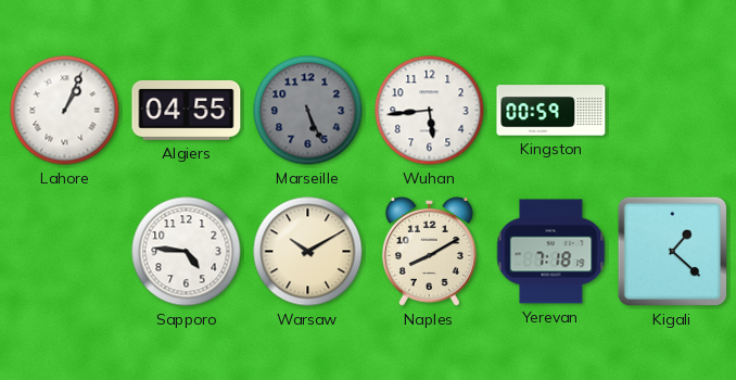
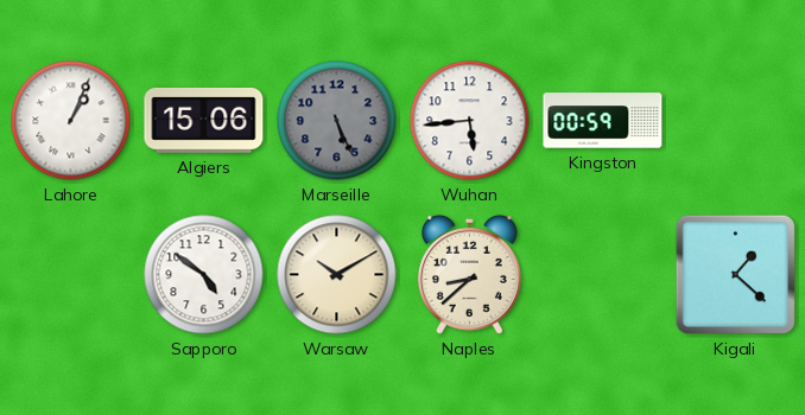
Algiers: 04:55 -> 15:06 (204, 120)
Sapporo: 4:46 -> 4:51 (204, 275)
Naples: 8:10 -> 8:38 (469, 275)
Yerevan: 7:18 -> none (551, 252)
